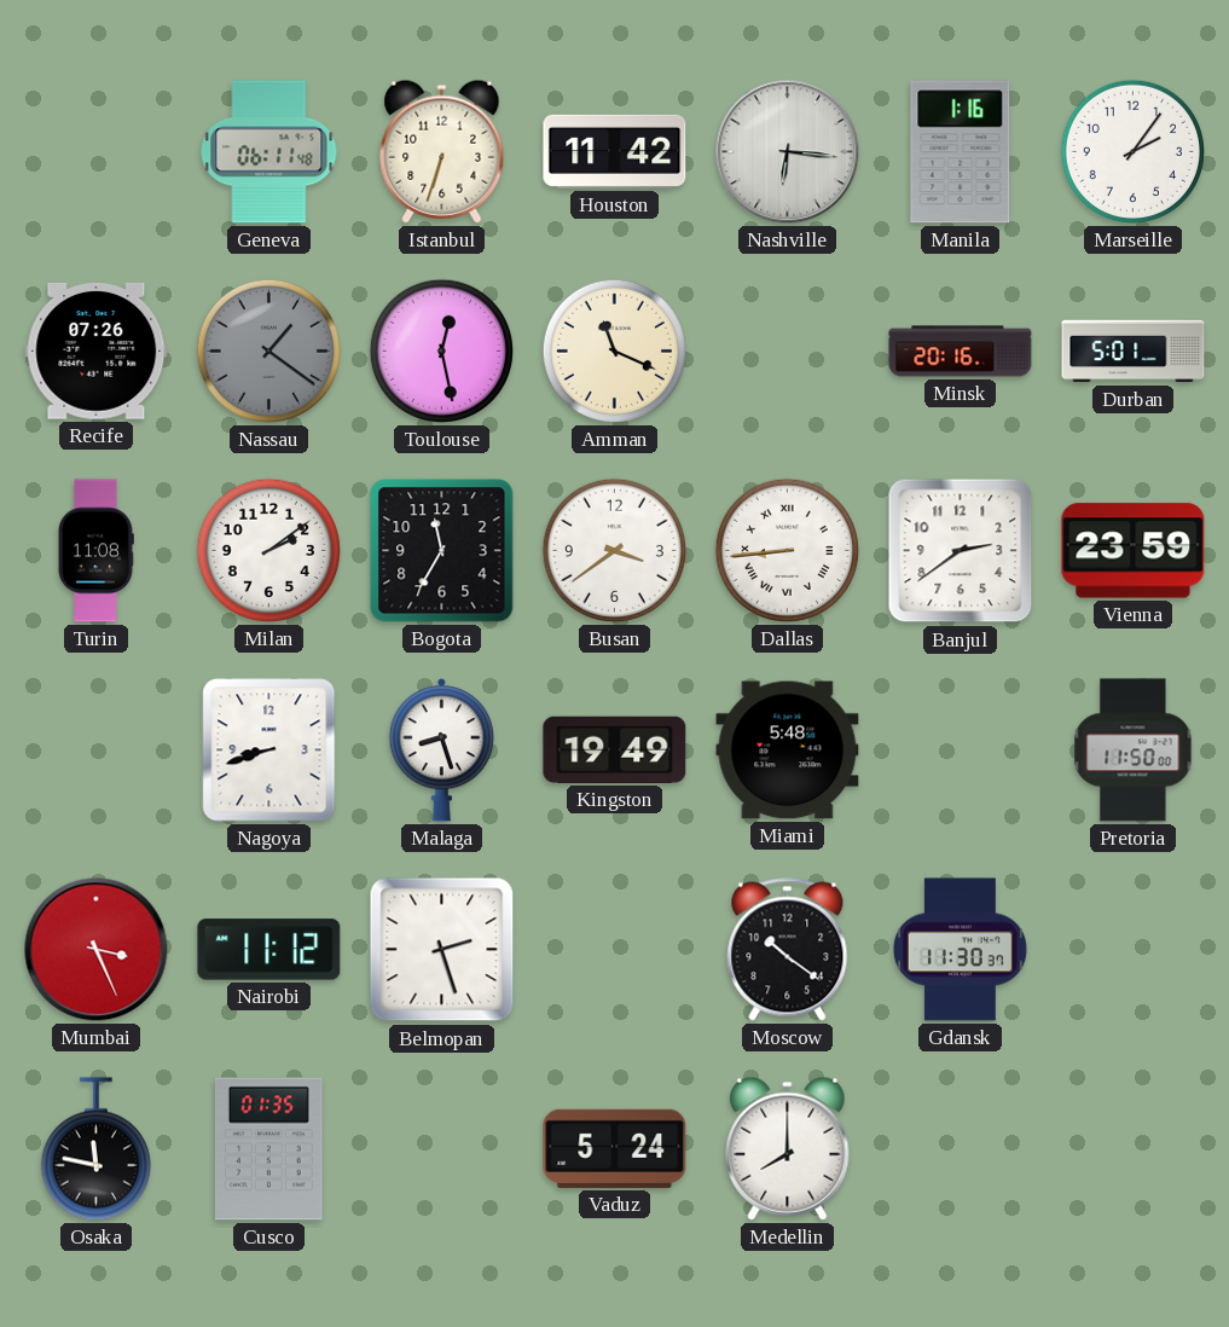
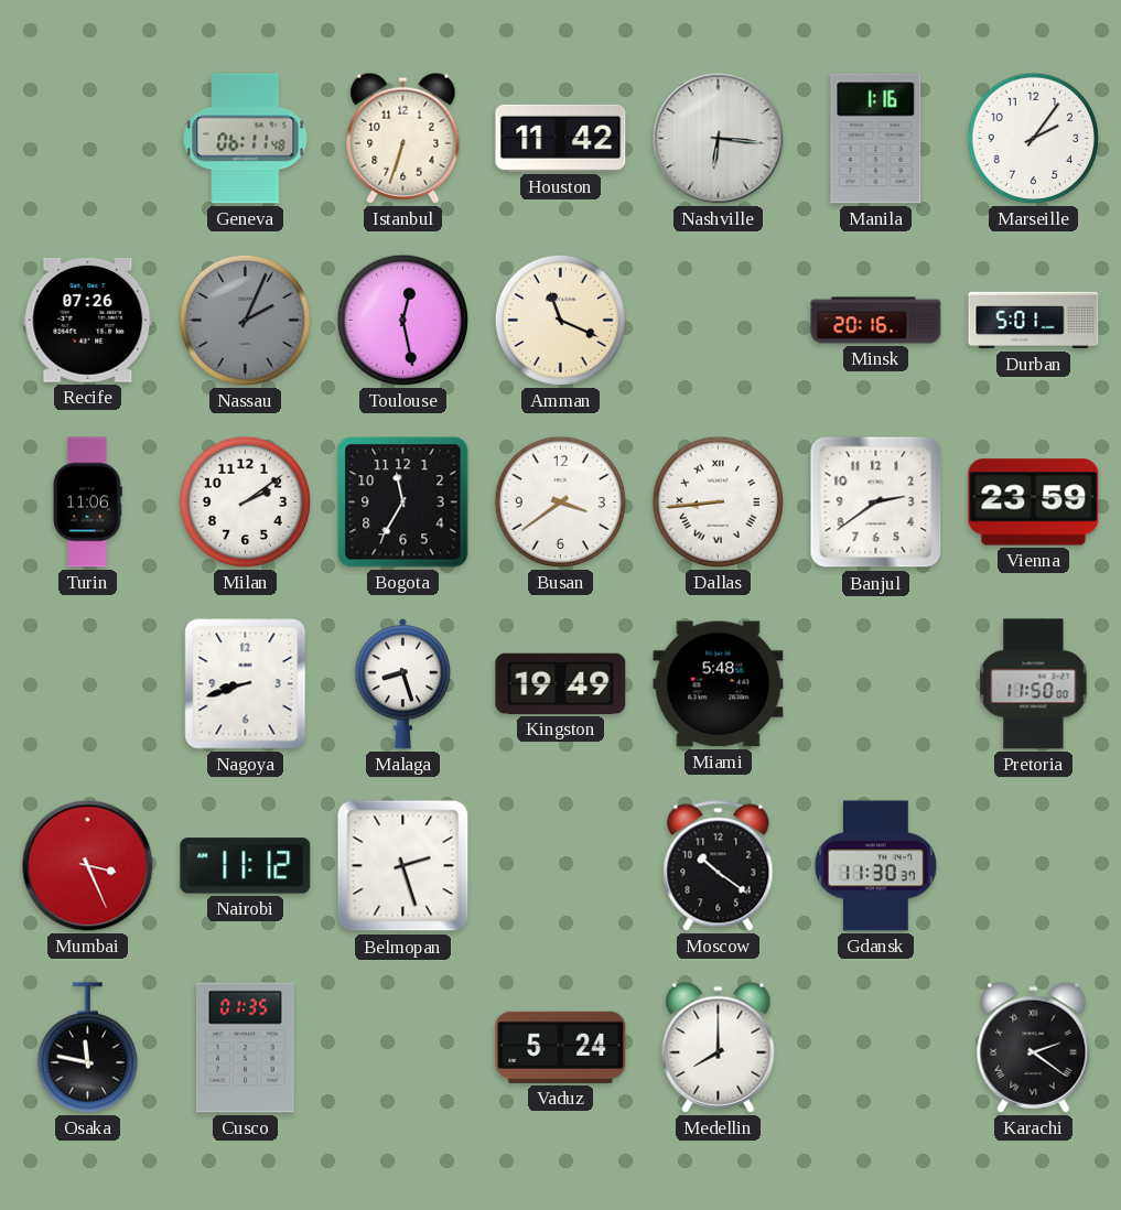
Nassau: 1:21 -> 2:04 (245, 320)
Turin: 11:08 -> 11:06 (88, 503)
Karachi: none -> 2:21 (1034, 1047)
